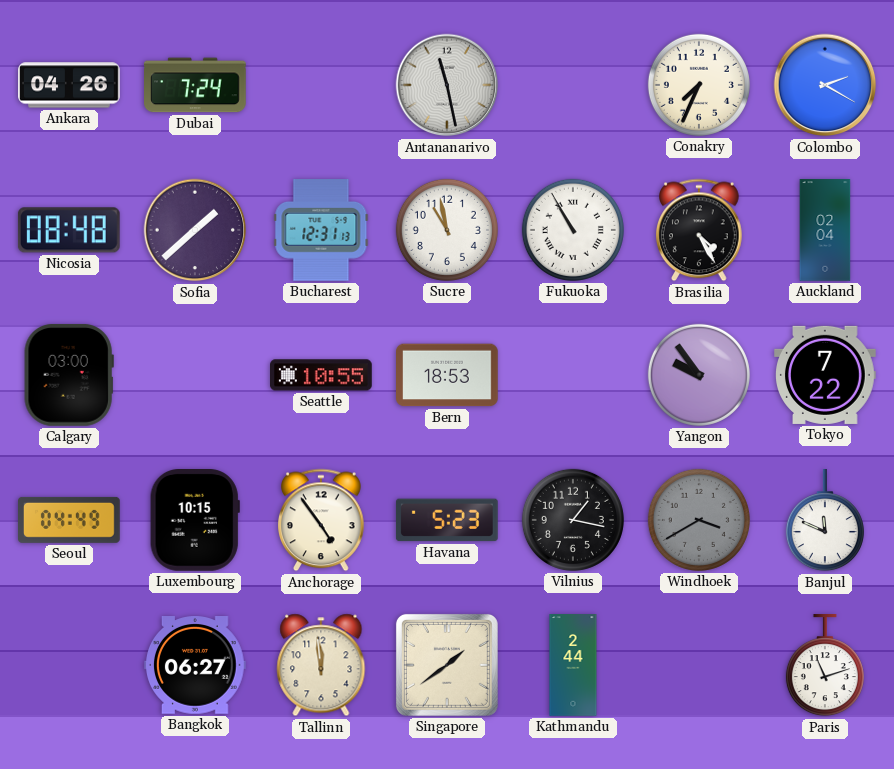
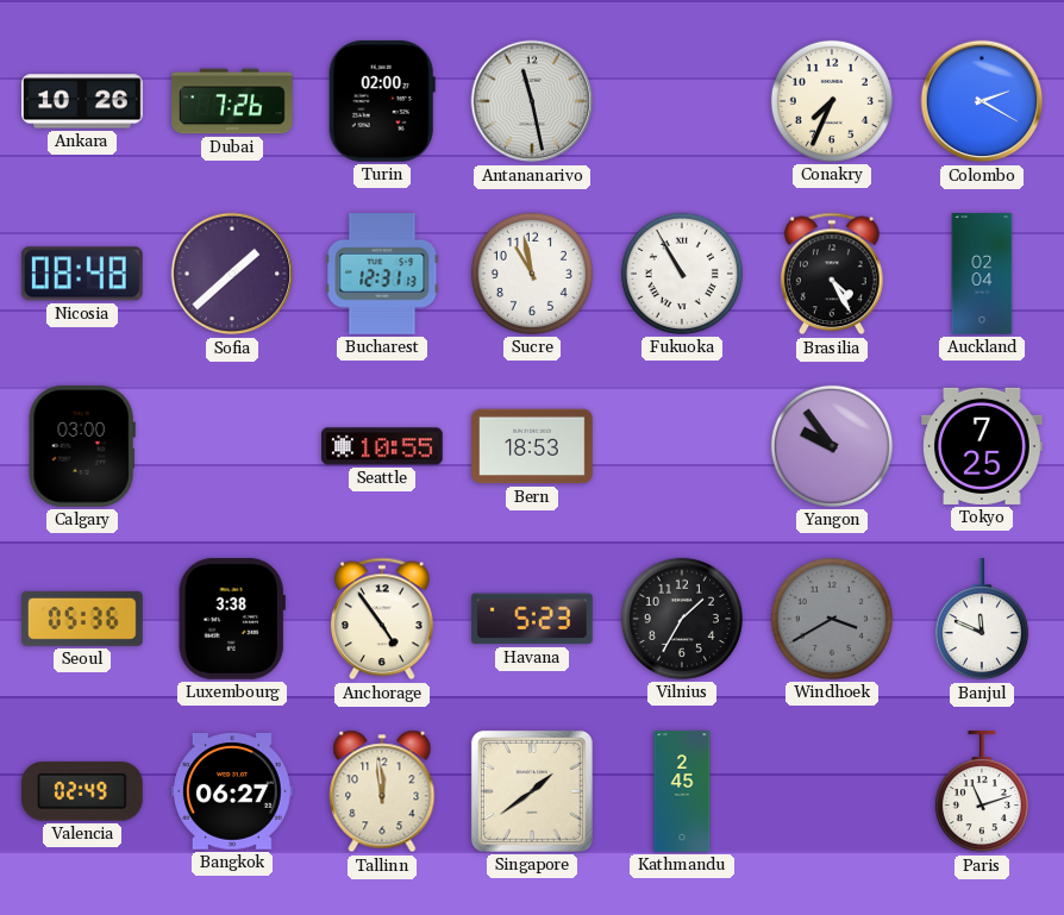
Ankara: 04:26 -> 10:26 (82, 101)
Dubai: 7:24 -> 7:26 (233, 101)
Turin: none -> 02:00 (382, 102)
Tokyo: 7:22 -> 7:25 (983, 446)
Seoul: 04:49 -> 05:36 (83, 619)
Luxembourg: 10:15 -> 3:38 (232, 620)
Vilnius: 1:17 -> 1:35 (682, 619)
Valencia: none -> 02:49 (82, 791)
Kathmandu: 2:44 -> 2:45 (682, 791)
